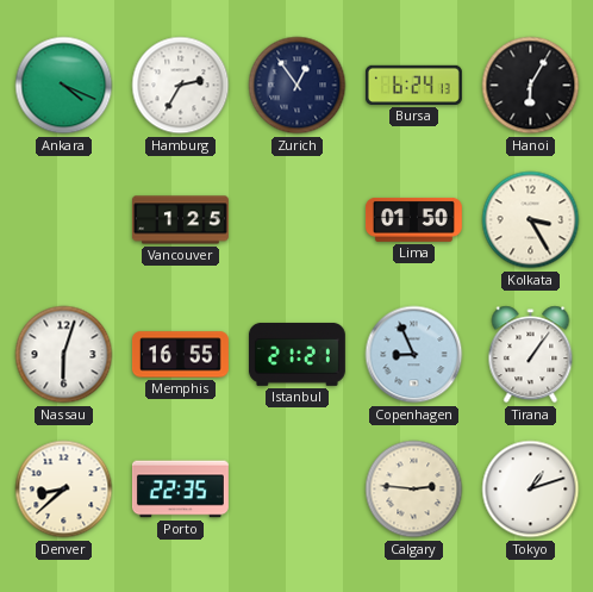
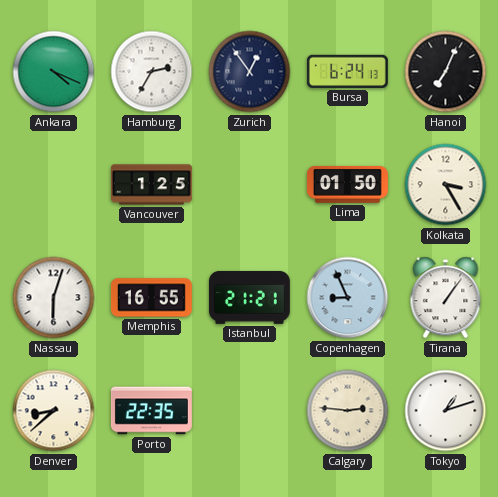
Hanoi: 6:05 -> 7:04 (446, 72)
